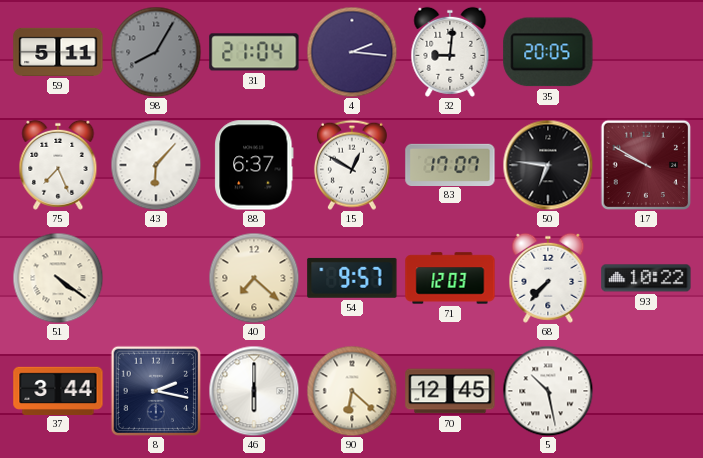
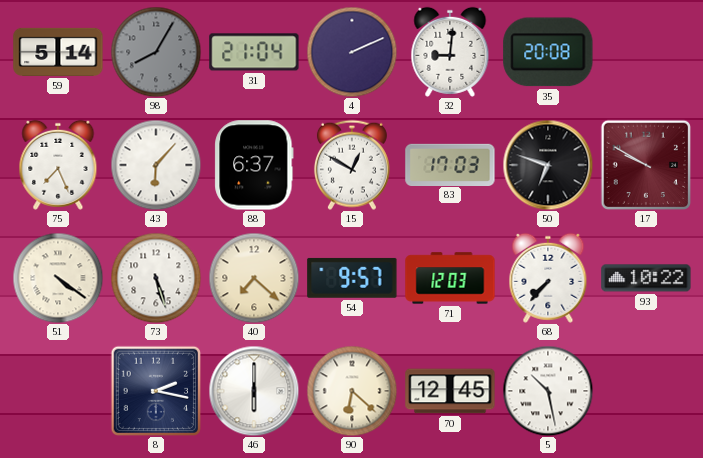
59: 5:11 -> 5:14 (58, 52)
4: 2:16 -> 2:11 (352, 52)
35: 20:05 -> 20:08 (548, 52)
83: 17:07 -> 17:03 (450, 164)
50: 6:46 -> 6:48 (548, 165)
73: none -> 5:27 (156, 278)
37: 3:44 -> none (58, 390)
